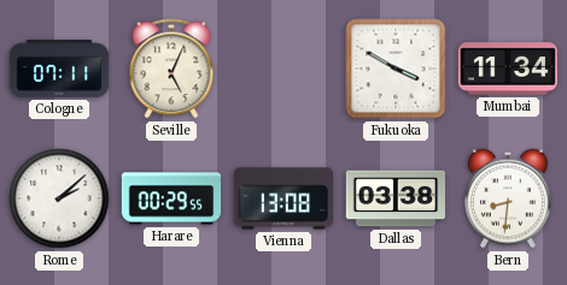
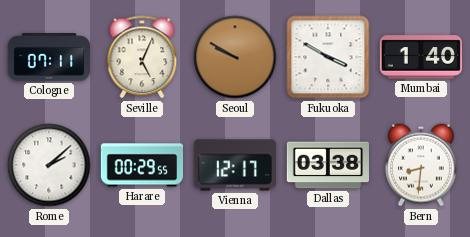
Seoul: none -> 9:50 (235, 57)
Mumbai: 11:34 -> 1:40 (420, 57)
Vienna: 13:08 -> 12:17 (234, 165)
